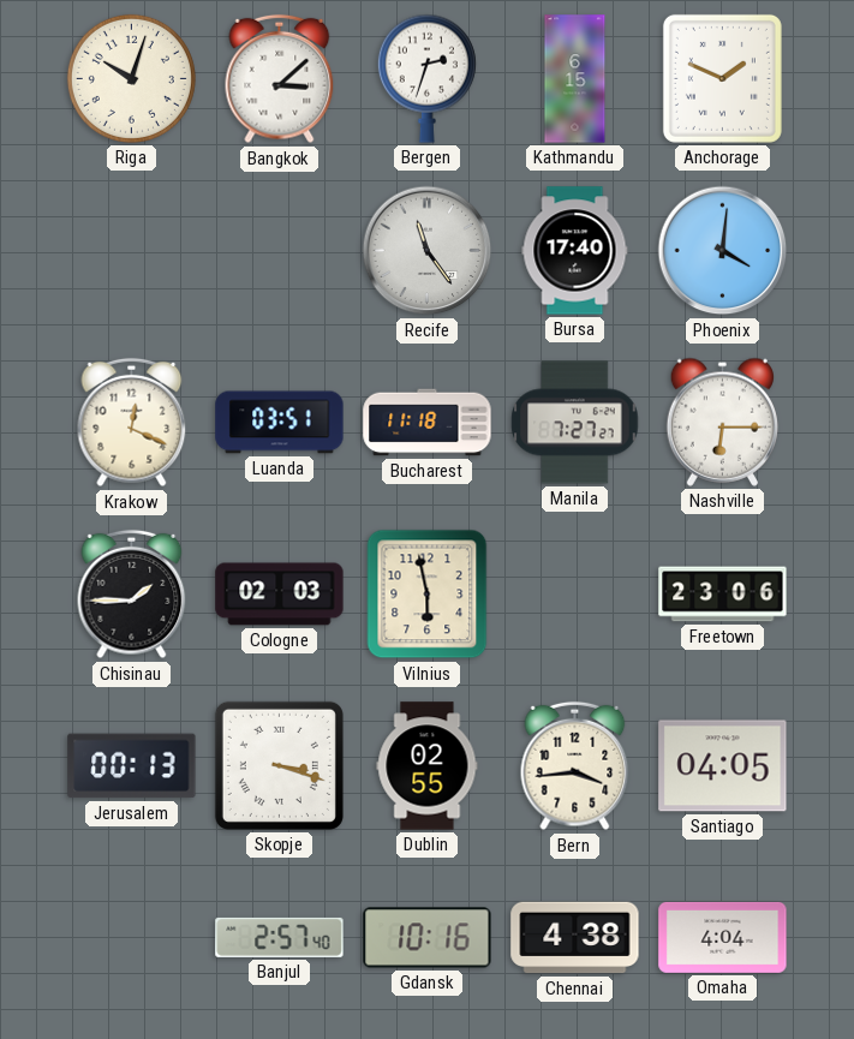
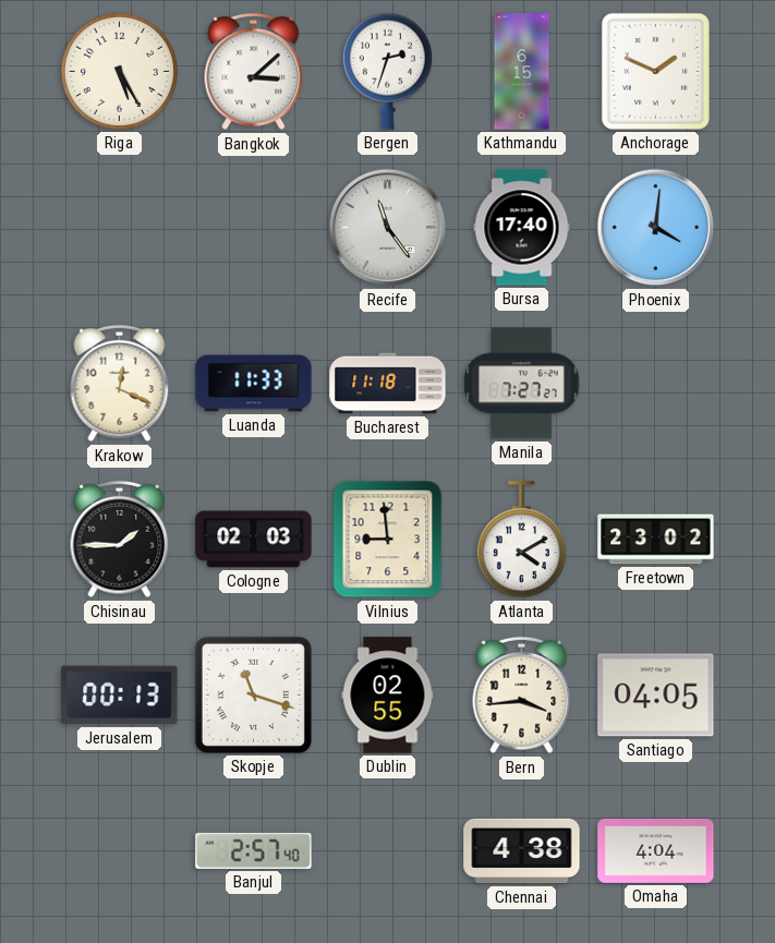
Riga: 10:03 -> 5:25 (119, 71)
Luanda: 03:51 -> 11:33 (254, 384)
Nashville: 6:15 -> none (722, 422)
Vilnius: 5:58 -> 8:59 (388, 540)
Atlanta: none -> 4:10 (521, 540)
Freetown: 23:06 -> 23:02 (656, 540)
Skopje: 3:18 -> 11:18 (253, 694)
Gdansk: 10:16 -> none (428, 938)
